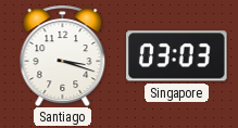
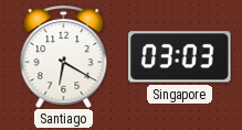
Santiago: 3:18 -> 6:20 (64, 56)
